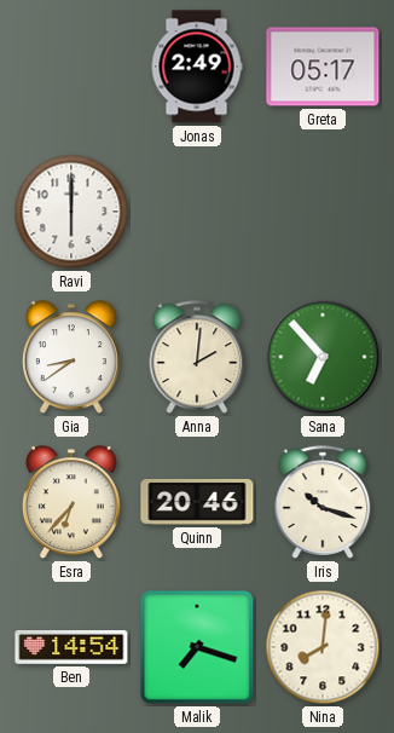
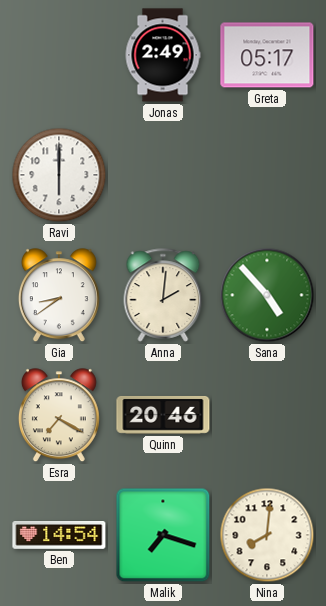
Sana: 6:53 -> 4:53 (267, 295)
Esra: 6:37 -> 7:20 (59, 416)
Iris: 10:18 -> none (323, 502)
